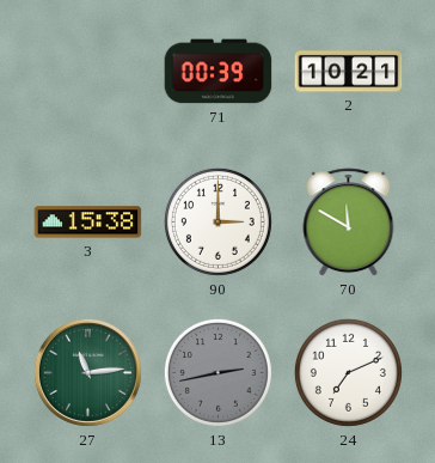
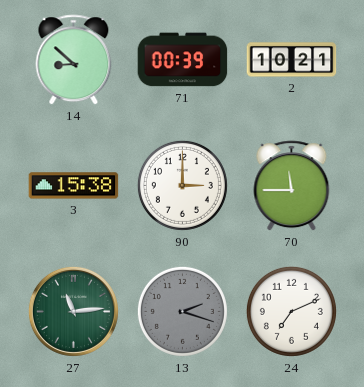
14: none -> 8:52 (74, 60)
70: 11:50 -> 11:45 (292, 186)
13: 2:43 -> 2:18 (182, 311)
